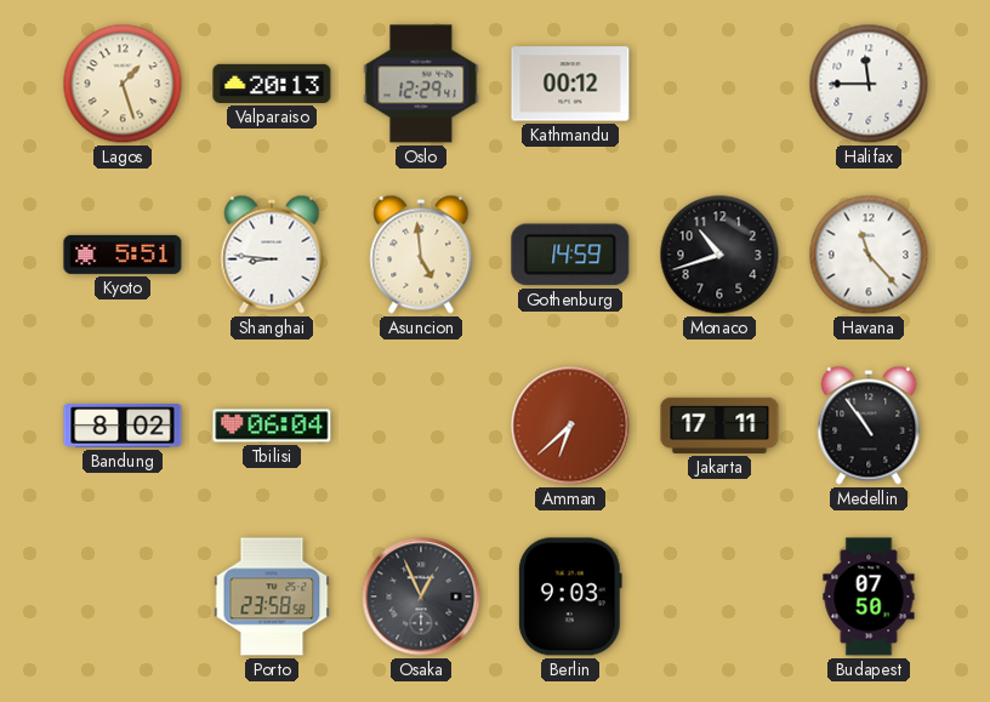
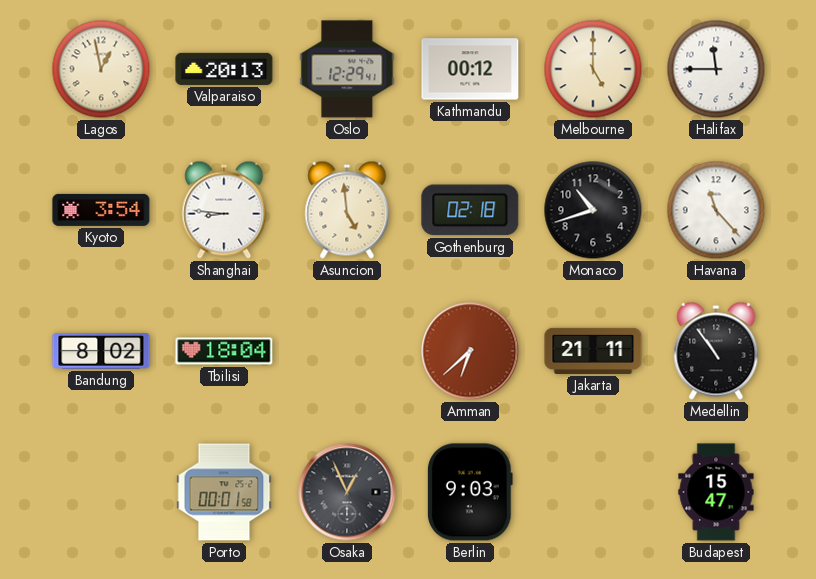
Lagos: 1:27 -> 12:58 (101, 69)
Melbourne: none -> 5:00 (593, 69)
Kyoto: 5:51 -> 3:54 (101, 210)
Gothenburg: 14:59 -> 02:18 (470, 210)
Tbilisi: 06:04 -> 18:04 (224, 351)
Jakarta: 17:11 -> 21:11 (593, 351)
Porto: 23:58 -> 00:01 (224, 492)
Budapest: 07:50 -> 15:47 (716, 492)
